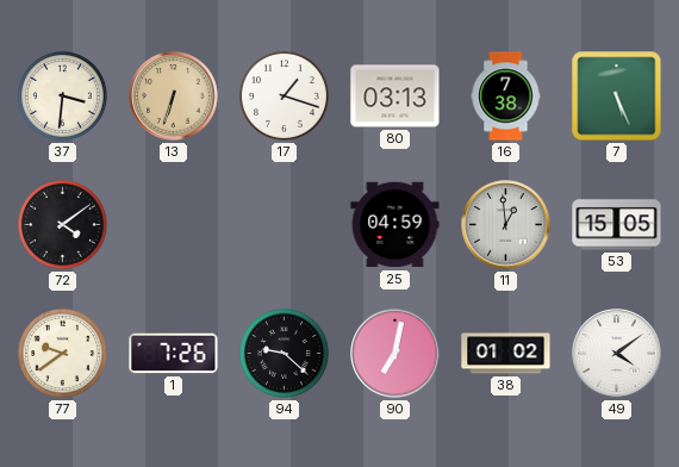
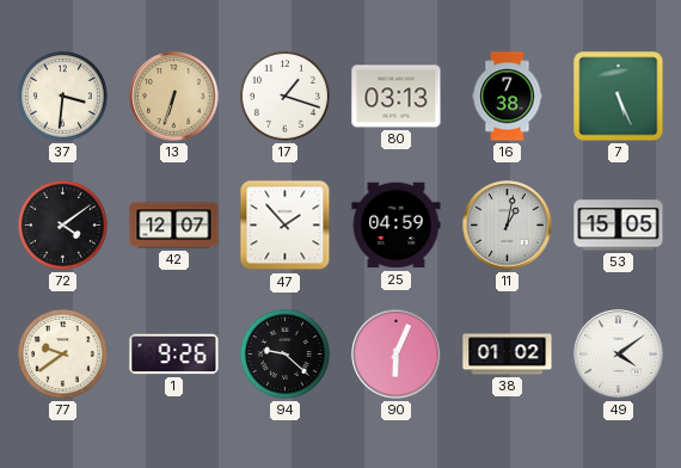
42: none -> 12:07 (174, 226)
47: none -> 1:53 (286, 226)
11: 12:59 -> 1:02 (508, 226)
1: 7:26 -> 9:26 (174, 355)
90: 7:02 -> 6:04 (397, 355)
